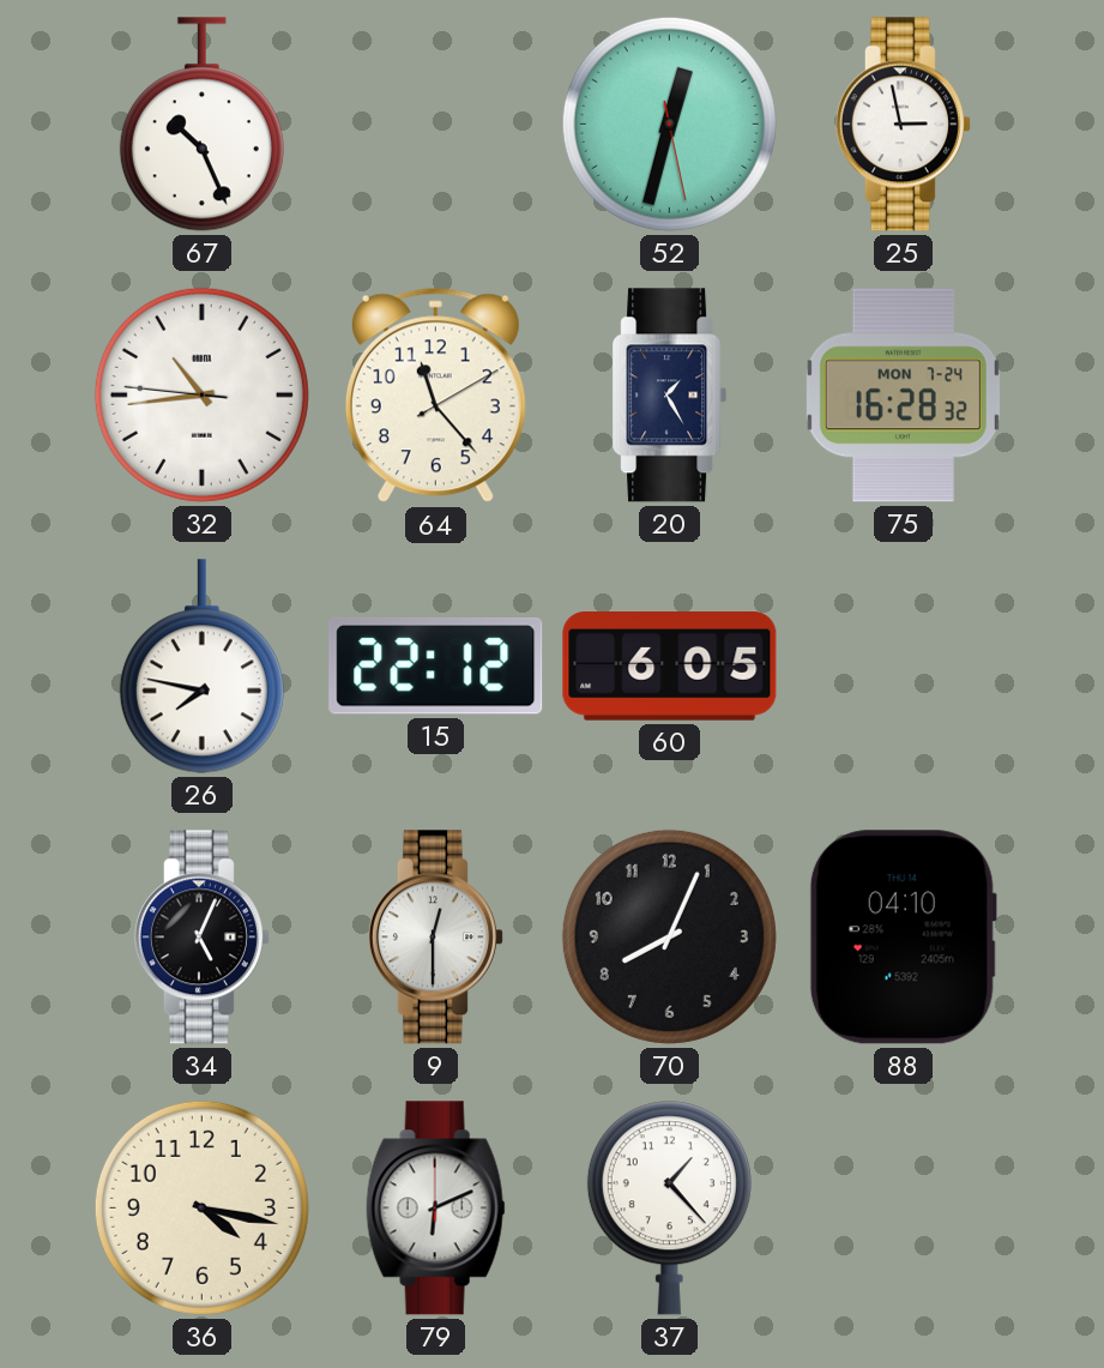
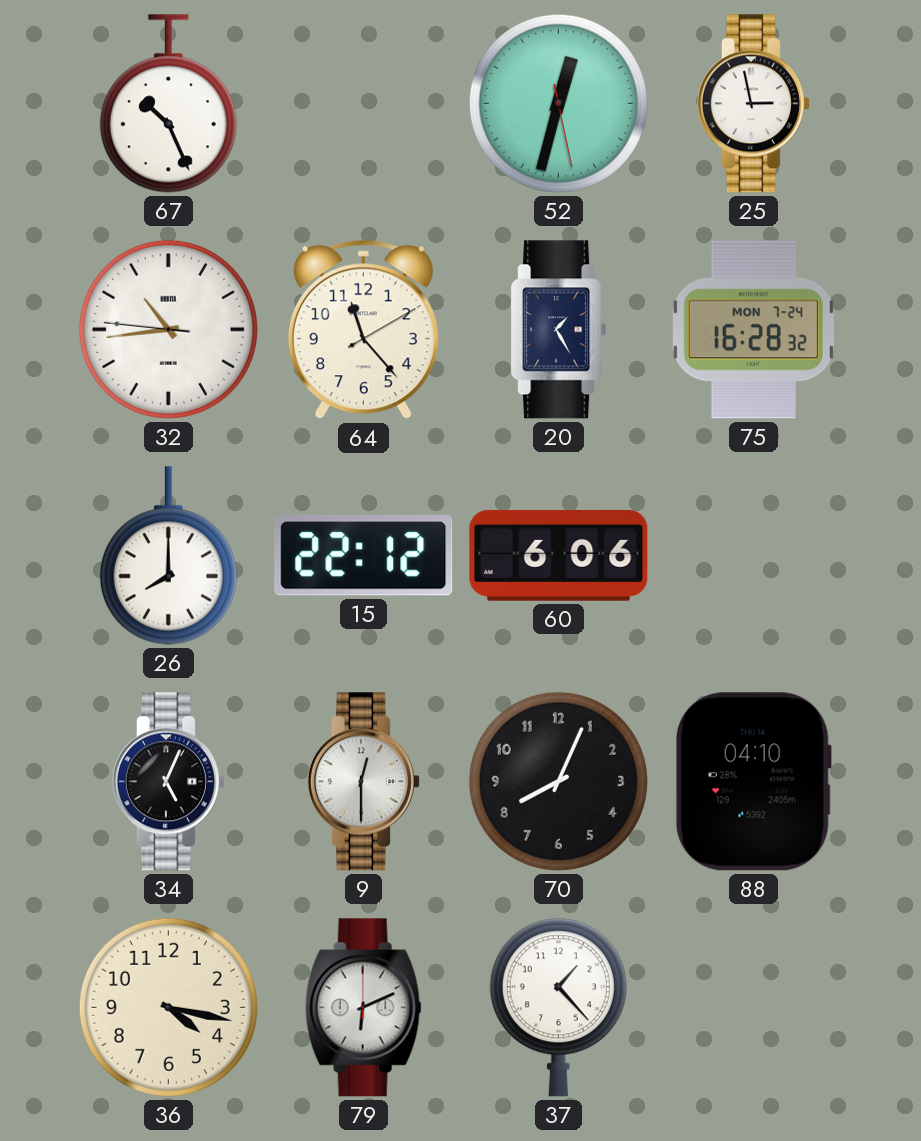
26: 7:47 -> 8:00 (168, 556)
60: 6:05 -> 6:06 (559, 556)
